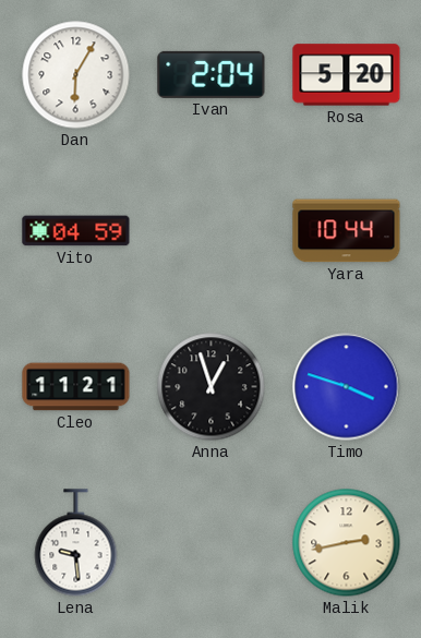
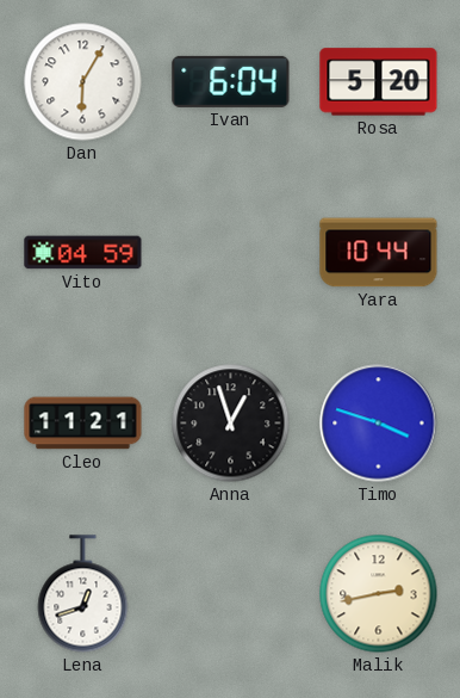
Ivan: 2:04 -> 6:04 (231, 81)
Lena: 9:29 -> 12:42 (83, 594)
